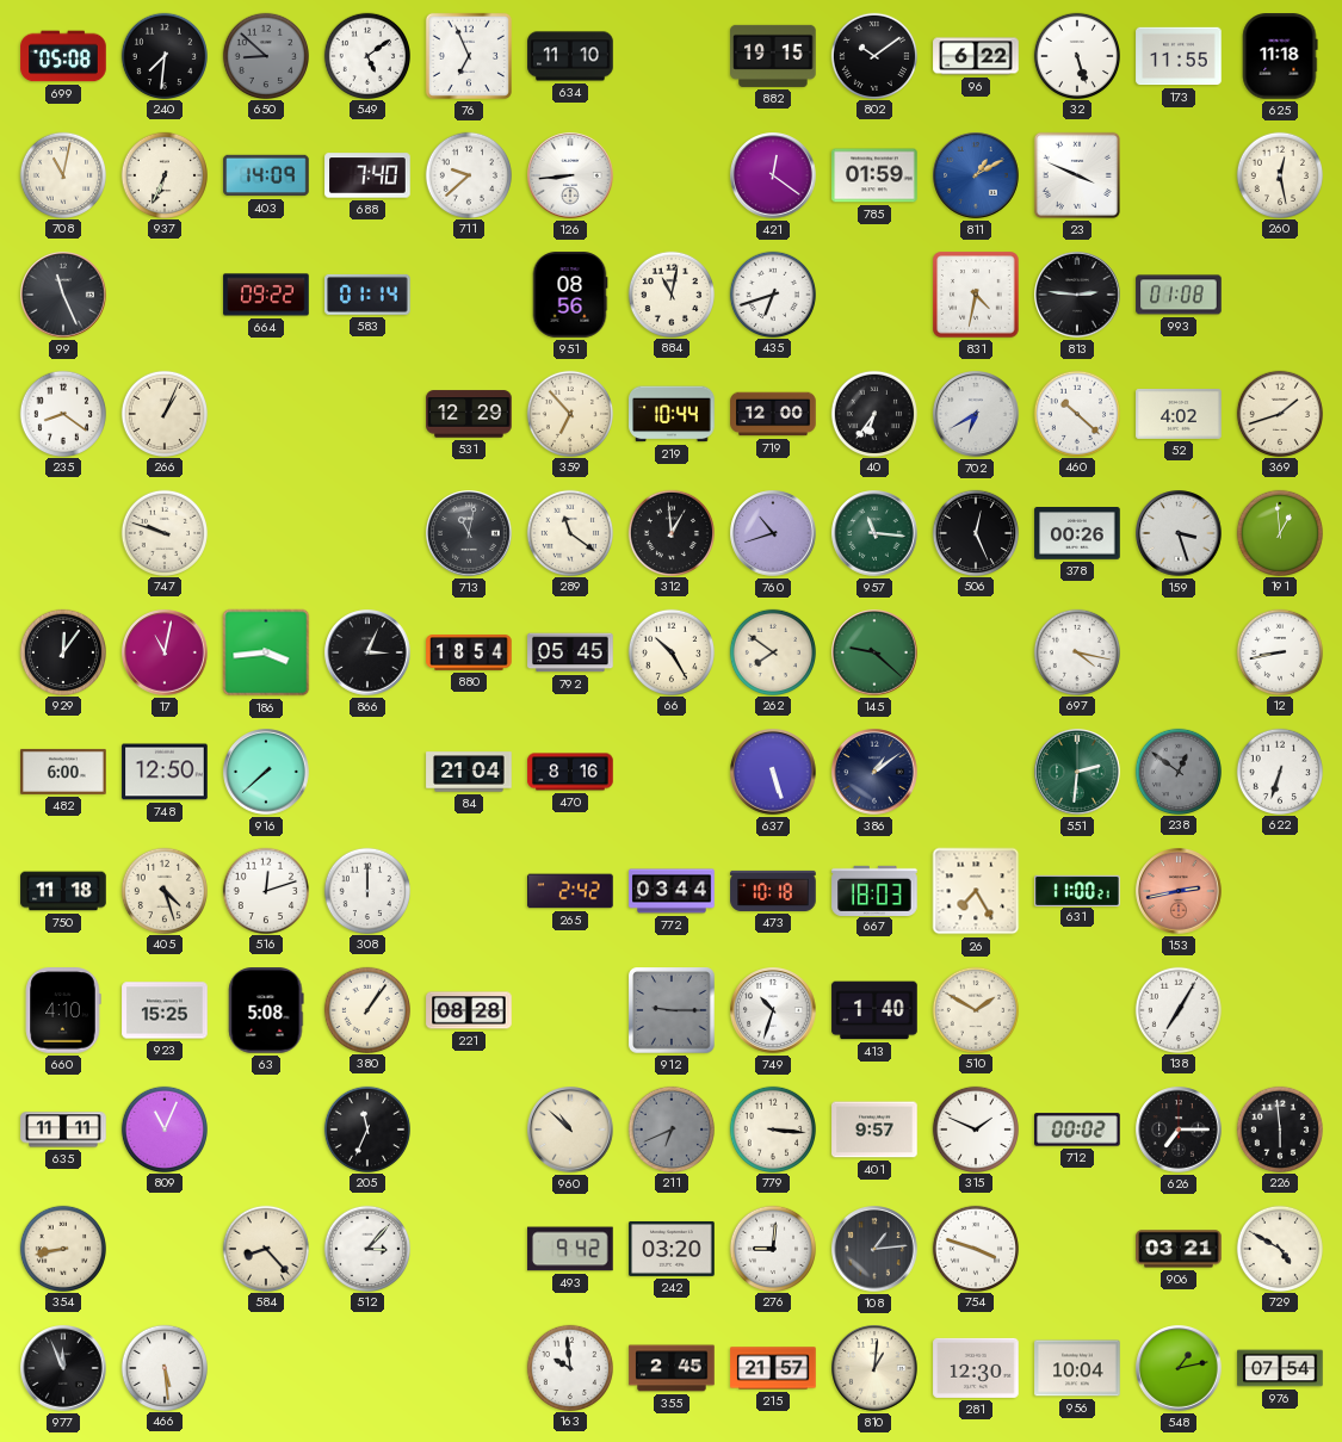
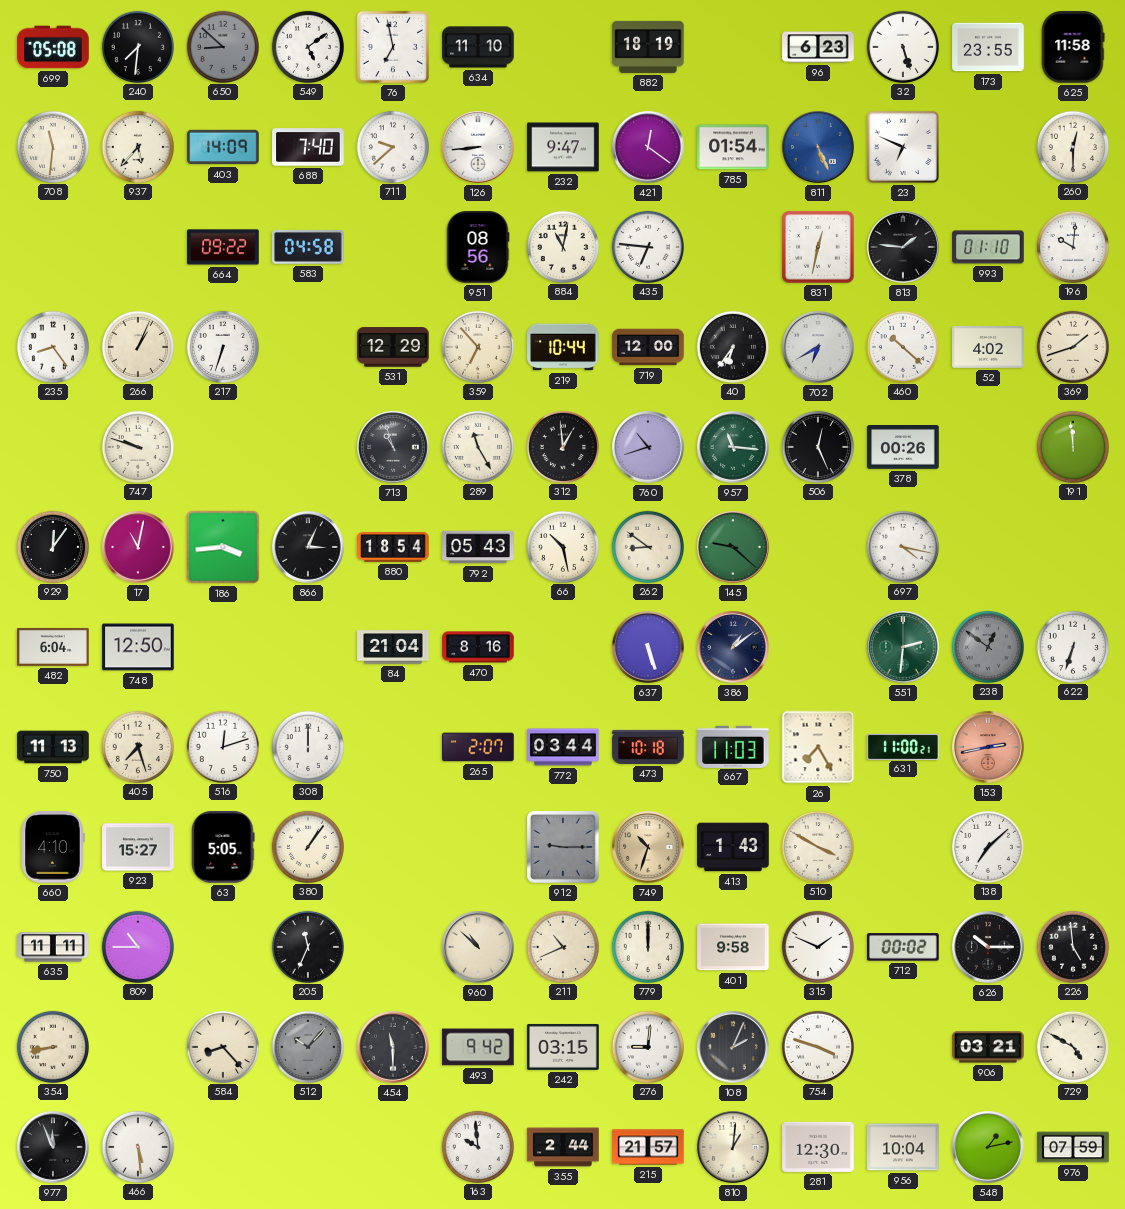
76: 6:56 -> 6:58 (393, 47)
882: 19:15 -> 18:19 (648, 47)
802: 10:09 -> none (873, 55)
96: 6:22 -> 6:23 (818, 47)
173: 11:55 -> 23:55 (988, 47)
625: 11:18 -> 11:58 (1073, 47)
708: 11:02 -> 11:31 (52, 146)
937: 6:34 -> 5:37 (137, 146)
232: none -> 9:47 (563, 147)
785: 01:59 -> 01:54 (733, 147)
811: 1:10 -> 5:26 (818, 147)
23: 3:49 -> 6:49 (903, 147)
260: 12:28 -> 12:30 (1072, 146)
99: 11:26 -> none (63, 295)
583: 01:14 -> 04:58 (308, 247)
435: 6:42 -> 6:46 (647, 246)
831: 4:32 -> 12:32 (818, 247)
813: 2:46 -> 1:46 (903, 247)
993: 01:08 -> 01:10 (988, 247)
196: none -> 10:01 (1072, 246)
235: 8:21 -> 8:24 (52, 346)
217: none -> 6:33 (222, 346)
713: 11:02 -> 10:57 (393, 447)
289: 11:21 -> 11:25 (477, 446)
159: 3:27 -> none (1179, 533)
191: 12:59 -> 11:59 (1072, 446)
792: 05:45 -> 05:43 (478, 547)
66: 10:25 -> 10:28 (562, 546)
262: 7:51 -> 8:51 (647, 546)
12: 8:43 -> none (1279, 651)
482: 6:00 -> 6:04 (53, 647)
916: 7:38 -> none (266, 772)
750: 11:18 -> 11:13 (53, 747)
405: 4:27 -> 7:27 (137, 746)
265: 2:42 -> 2:07 (478, 747)
667: 18:03 -> 11:03 (733, 746)
923: 15:25 -> 15:27 (138, 847)
63: 5:08 -> 5:05 (223, 847)
221: 08:28 -> none (469, 1010)
749 dial: white -> champagne (648, 847)
413: 1:40 -> 1:43 (733, 847)
510: 1:50 -> 3:50 (817, 846)
138: 7:05 -> 7:08 (987, 846)
809: 11:04 -> 10:45 (137, 946)
211: 6:41 -> 10:41 (562, 946)
211 dial: grey -> cream (562, 946)
779: 3:16 -> 12:00 (647, 946)
401: 9:57 -> 9:58 (733, 947)
626: 7:15 -> 10:15 (988, 947)
226: 5:59 -> 4:59 (1072, 946)
512: 3:07 -> 10:07 (307, 1046)
512 dial: white -> grey (307, 1046)
454: none -> 11:30 (393, 1047)
242: 03:20 -> 03:15 (563, 1047)
108: 1:14 -> 2:04 (733, 1047)
355: 2:45 -> 2:44 (563, 1147)
976: 07:54 -> 07:59 (1073, 1147)
